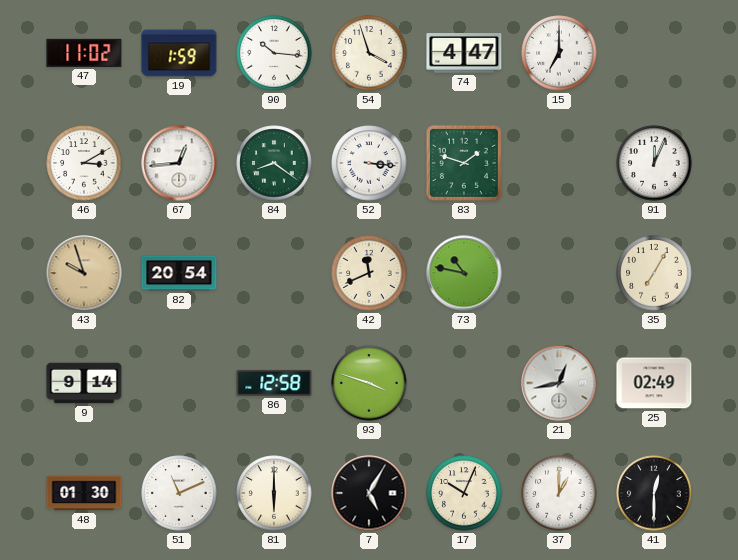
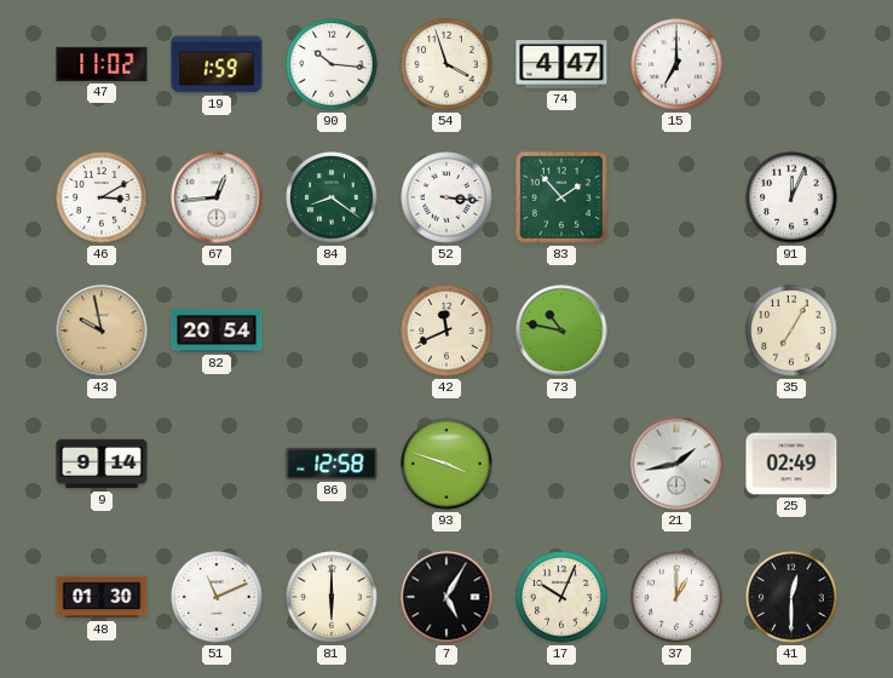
83: 1:48 -> 1:53 (561, 197)
43: 9:57 -> 9:58 (102, 331)
21: 12:43 -> 1:43 (676, 464)
